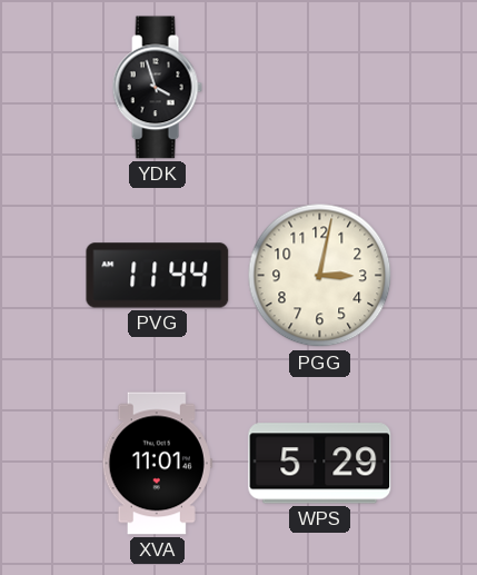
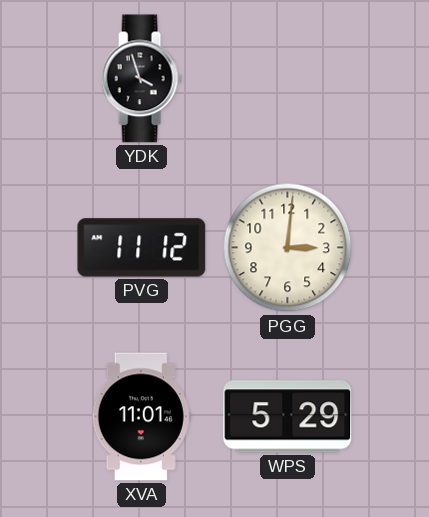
PVG: 11:44 -> 11:12 (142, 248)
PGG: 3:02 -> 3:01 (288, 248)
